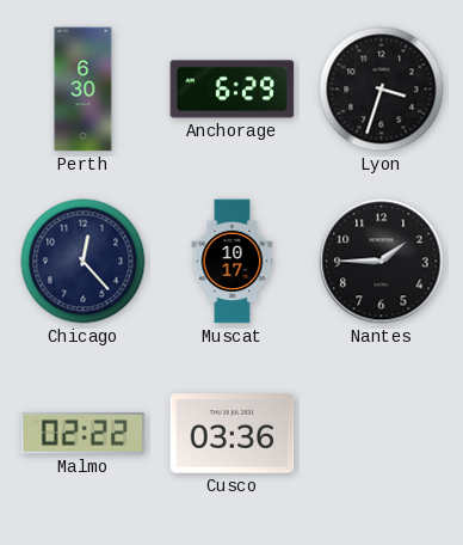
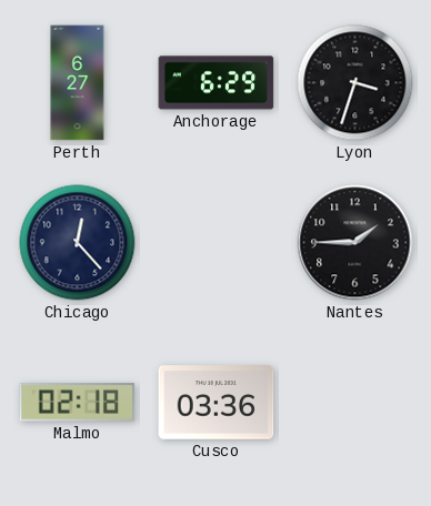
Perth: 6:30 -> 6:27 (78, 83)
Muscat: 10:17 -> none (233, 262)
Malmo: 02:22 -> 02:18 (78, 403)
